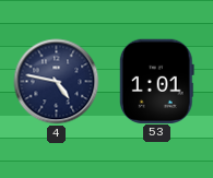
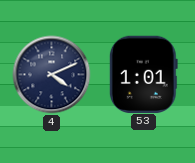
4: 4:47 -> 4:11 (52, 75)
